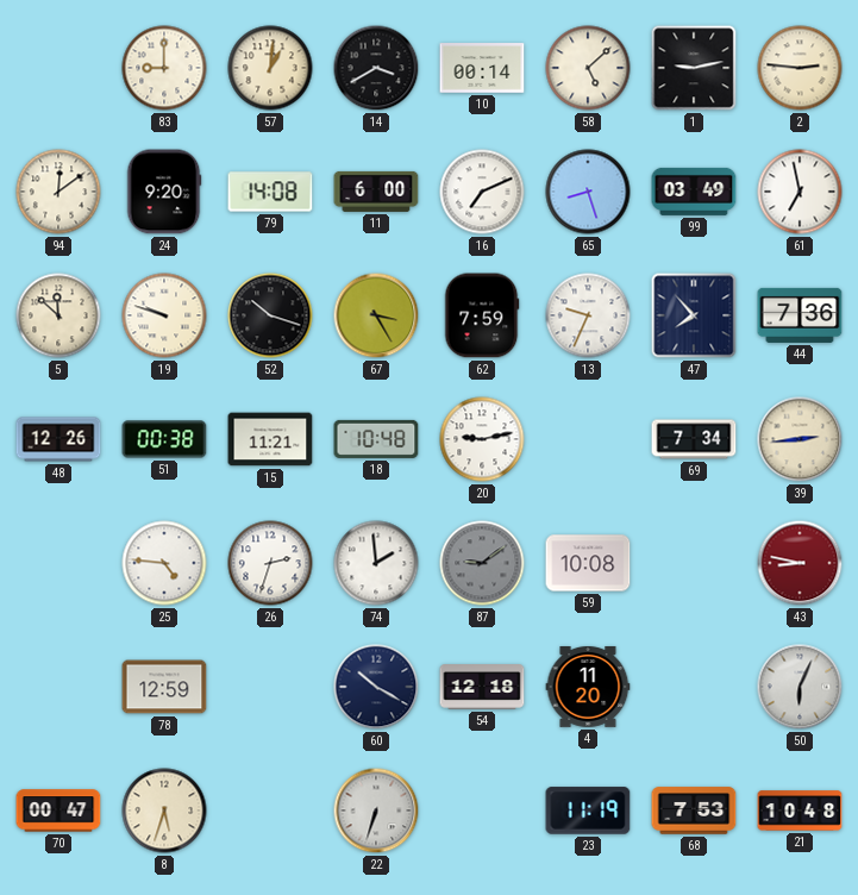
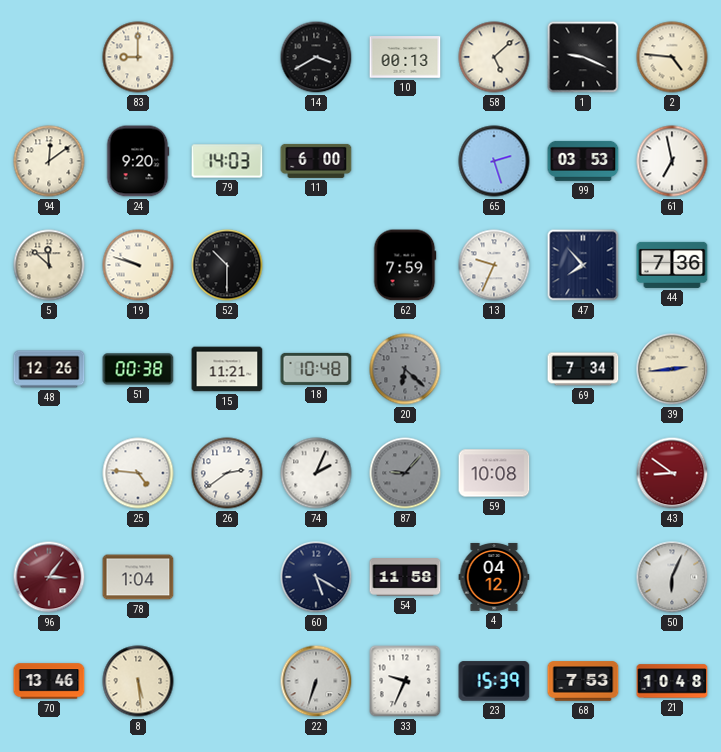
57: 1:01 -> none (270, 68)
10: 00:14 -> 00:13 (405, 57)
1: 9:13 -> 9:19 (583, 57)
2: 2:46 -> 4:46 (672, 57)
79: 14:08 -> 14:03 (227, 161)
16: 7:11 -> none (482, 192)
65: 8:27 -> 2:27 (494, 161)
99: 03:49 -> 03:53 (583, 161)
52: 10:18 -> 10:30 (227, 265)
67: 3:25 -> none (376, 315)
20: 9:13 -> 6:22 (405, 369)
20 dial: white -> grey (405, 369)
26: 2:33 -> 2:39 (227, 473)
74: 1:59 -> 2:04 (316, 473)
87: 9:09 -> 9:07 (405, 473)
43: 8:47 -> 8:51 (672, 473)
96: none -> 3:06 (49, 577)
78: 12:59 -> 1:04 (138, 577)
60: 10:20 -> 5:20 (316, 577)
54: 12:18 -> 11:58 (405, 577)
4: 11:20 -> 04:12 (494, 577)
70: 00:47 -> 13:46 (49, 681)
8: 5:33 -> 5:29 (138, 681)
33: none -> 9:34 (405, 681)
23: 11:19 -> 15:39 (494, 681)
